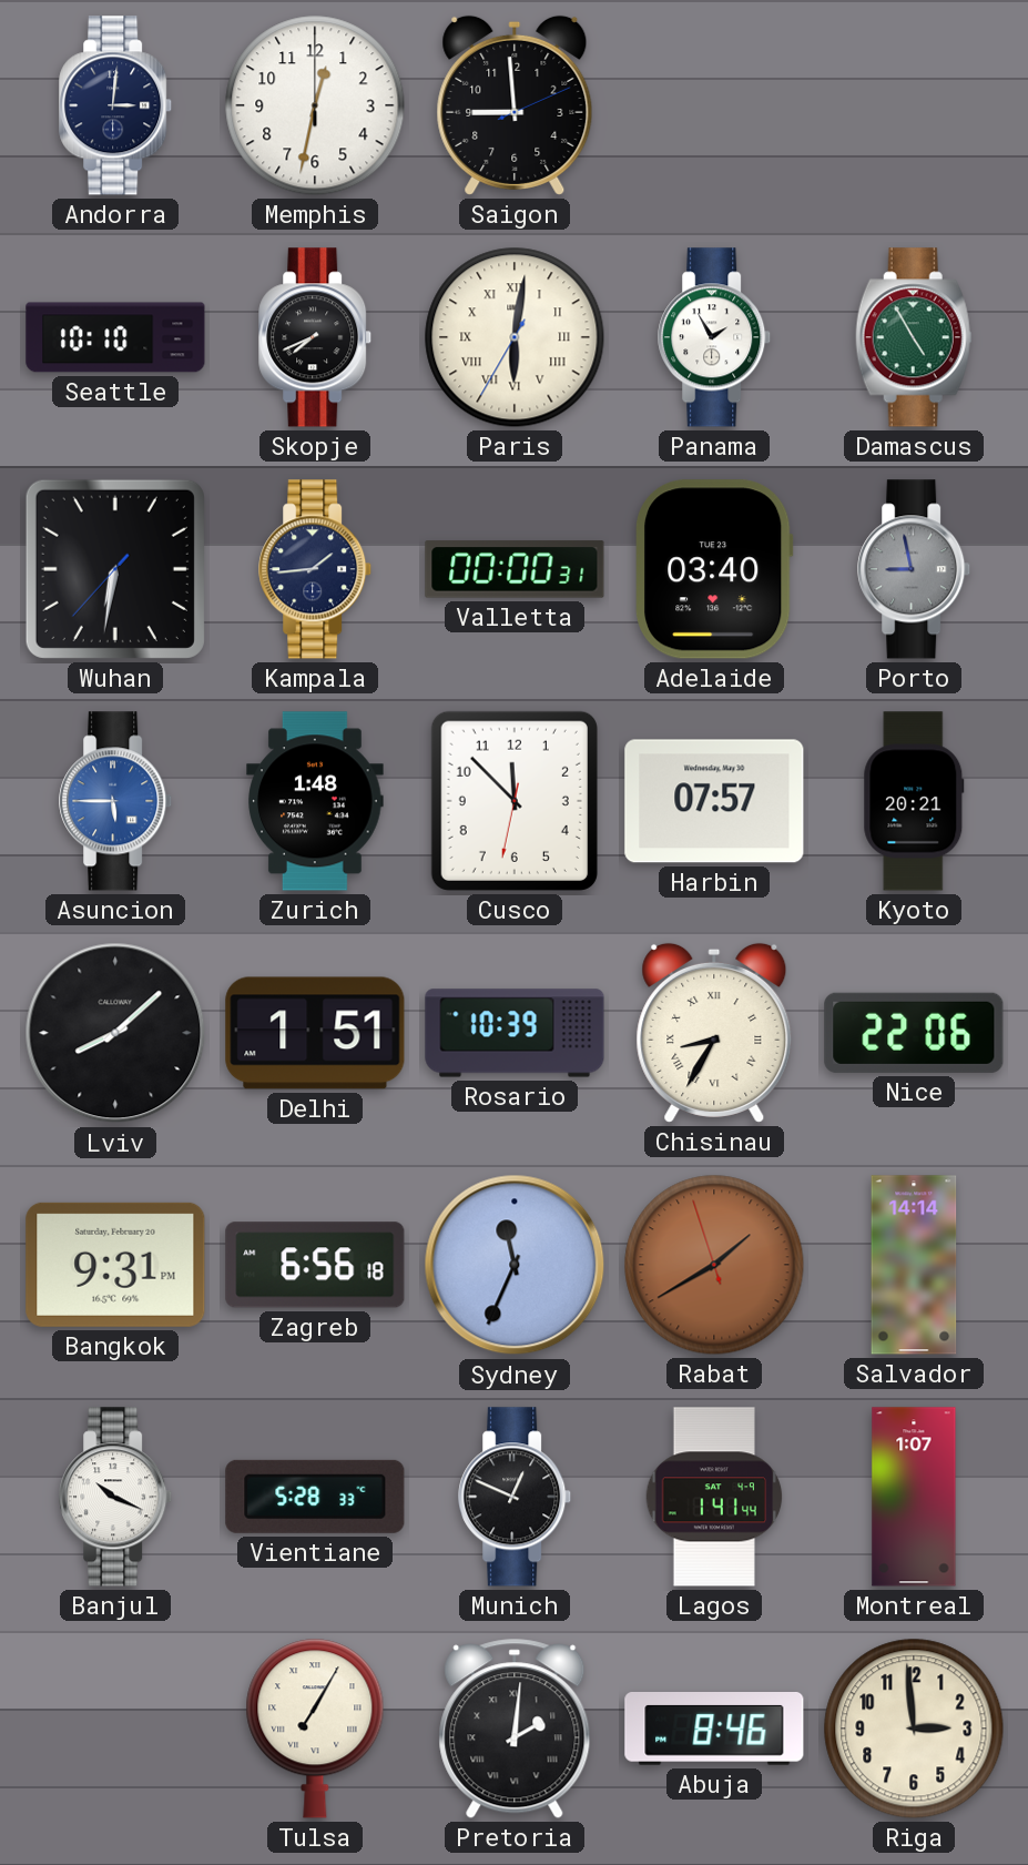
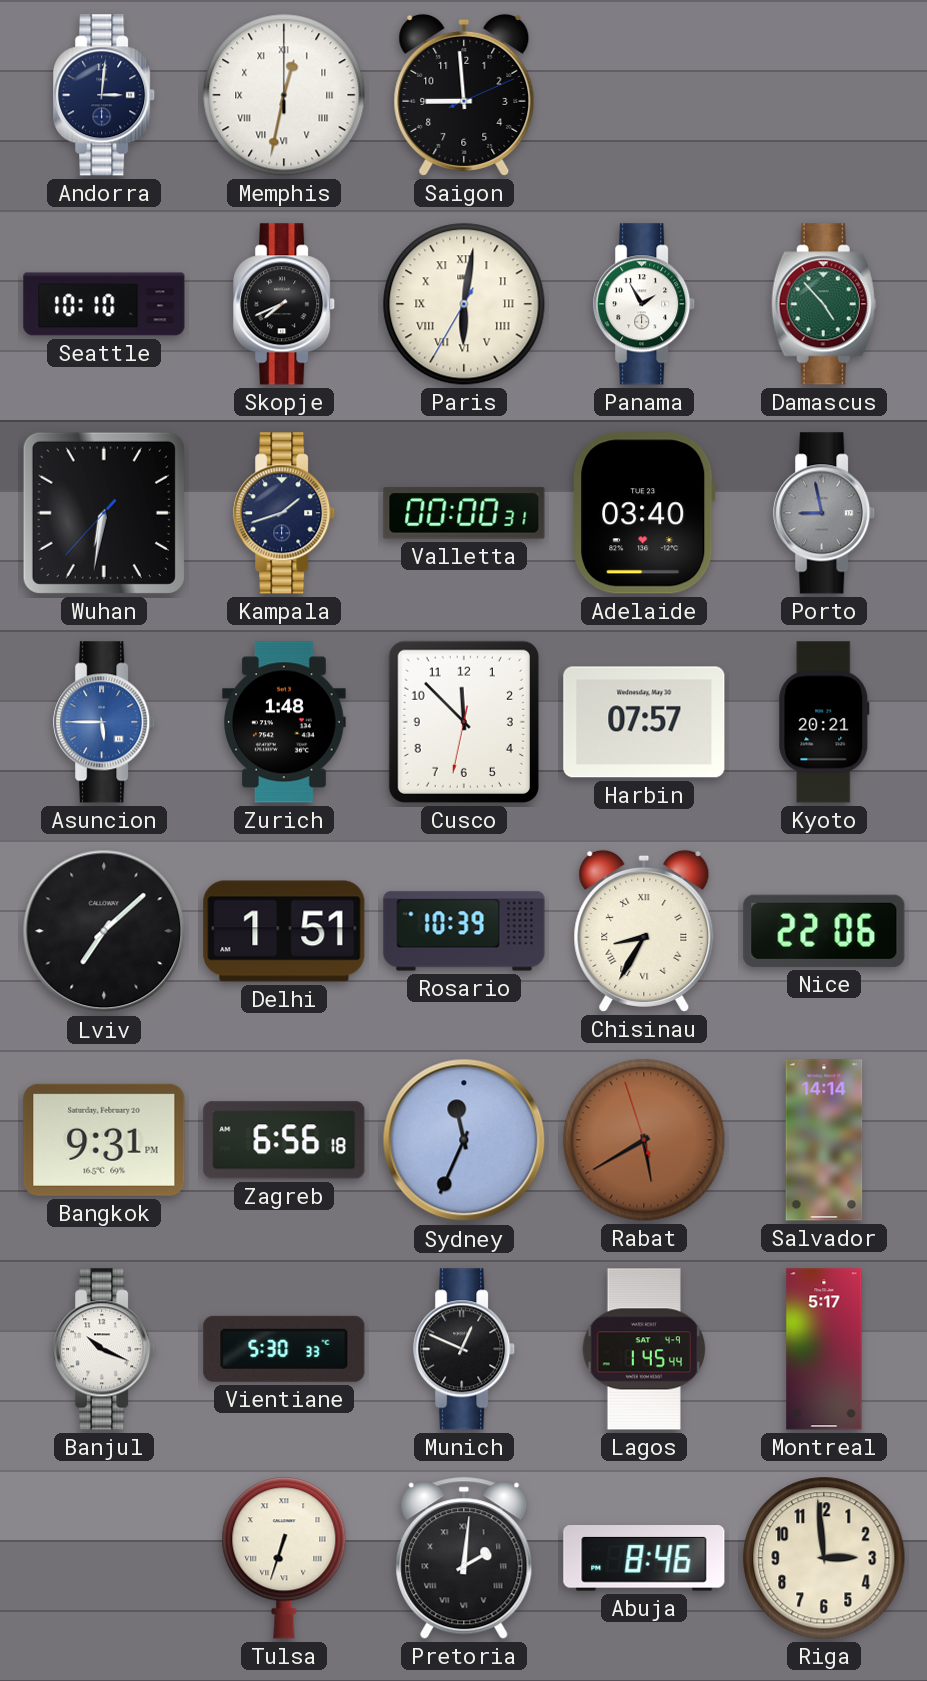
Memphis numerals: Arabic -> Roman (284, 95)
Damascus: 4:55 -> 4:53 (824, 304)
Kampala: 1:44 -> 1:42 (285, 513)
Lviv: 8:08 -> 7:08 (104, 931)
Rabat: 1:39 -> 5:39 (644, 1140)
Vientiane: 5:28 -> 5:30 (284, 1349)
Lagos: 1:41 -> 1:45 (644, 1349)
Montreal: 1:07 -> 5:17 (824, 1349)
Tulsa: 7:05 -> 6:33 (284, 1558)
